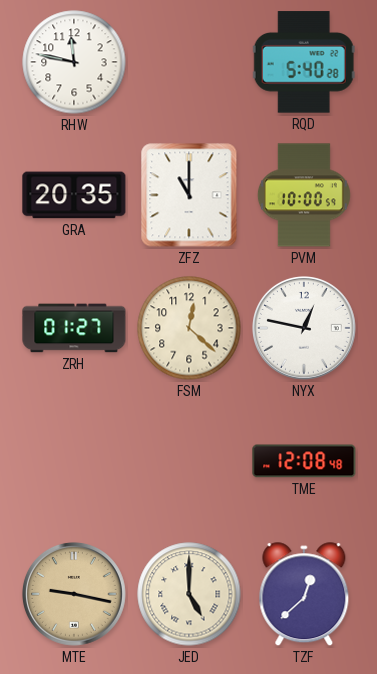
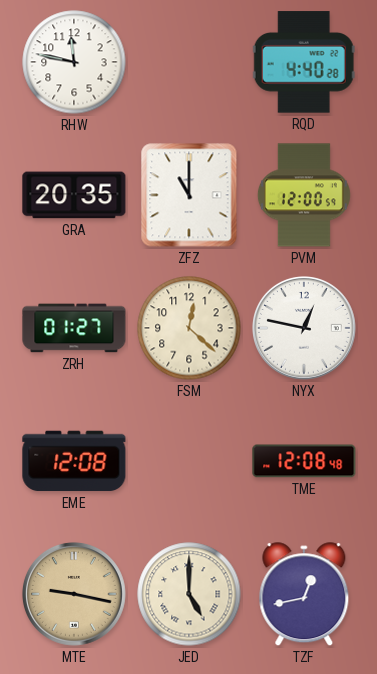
RQD: 5:40 -> 4:40 (304, 62)
PVM: 10:00 -> 12:00 (304, 195)
EME: none -> 12:08 (74, 461)
TZF: 12:38 -> 12:43 (304, 595)
